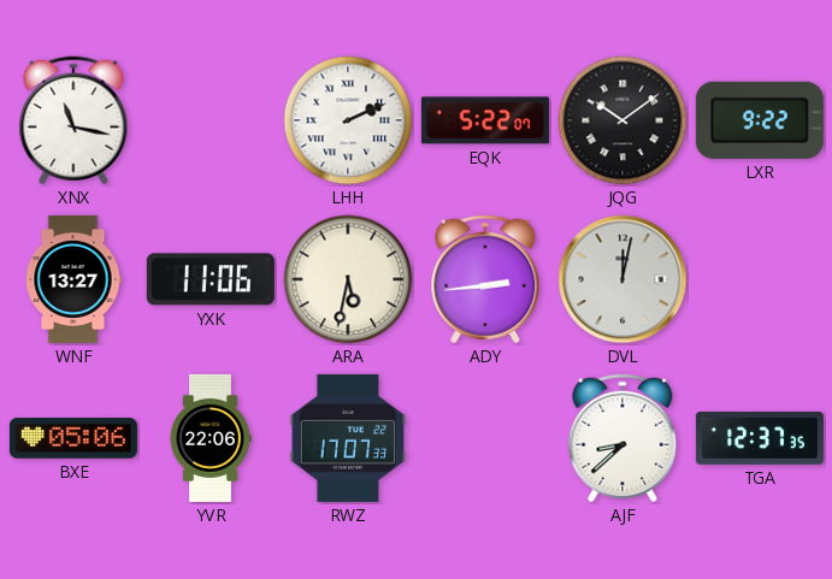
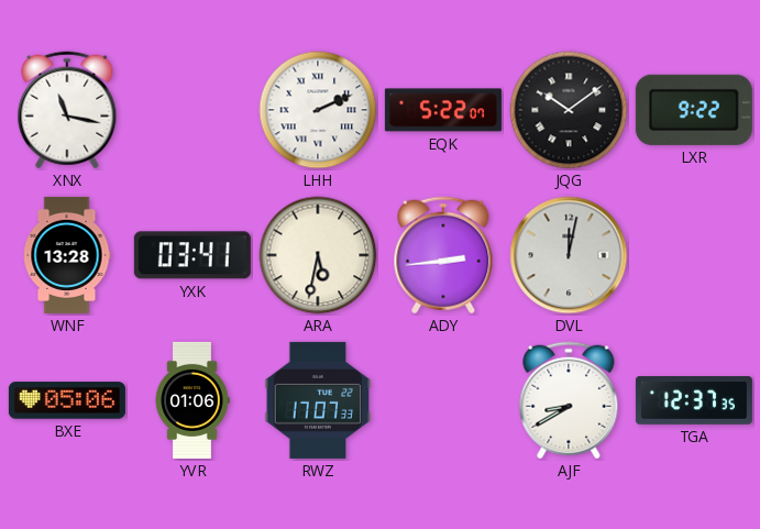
WNF: 13:27 -> 13:28 (67, 255)
YXK: 11:06 -> 03:41 (192, 255)
YVR: 22:06 -> 01:06 (192, 400)
AJF: 8:38 -> 8:40 (569, 400)
